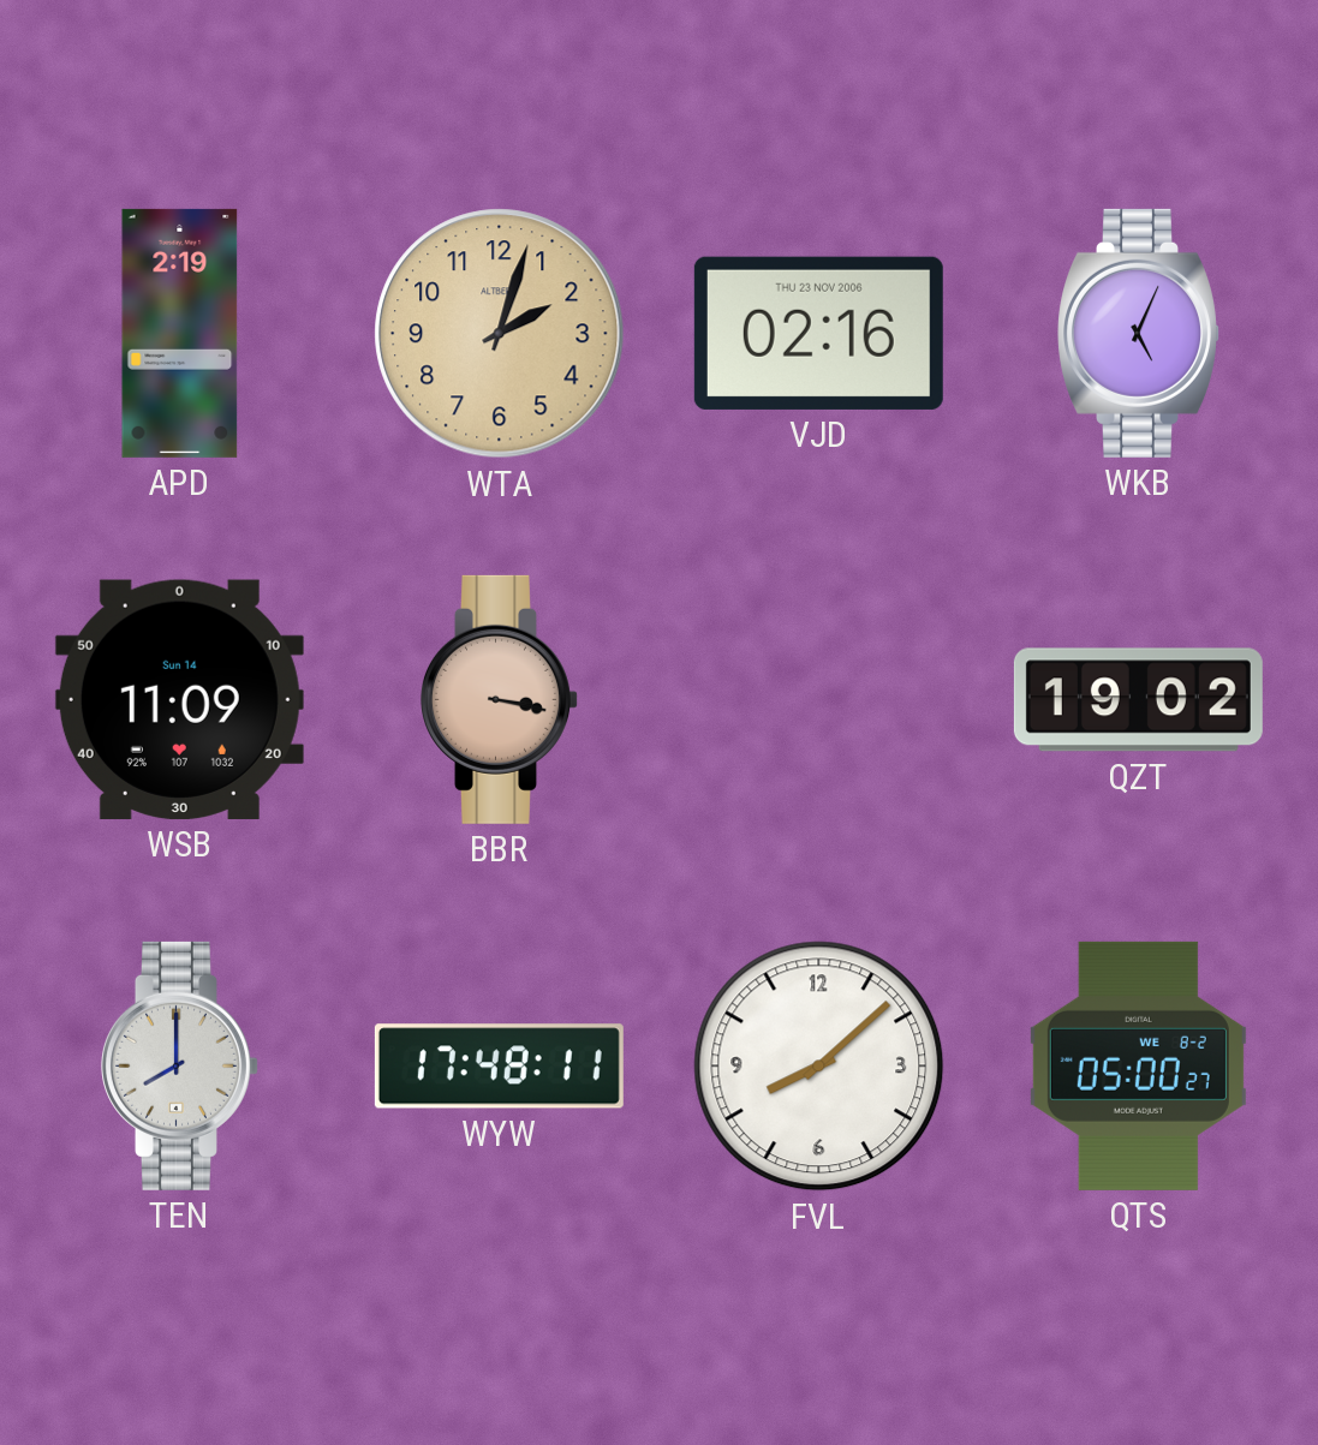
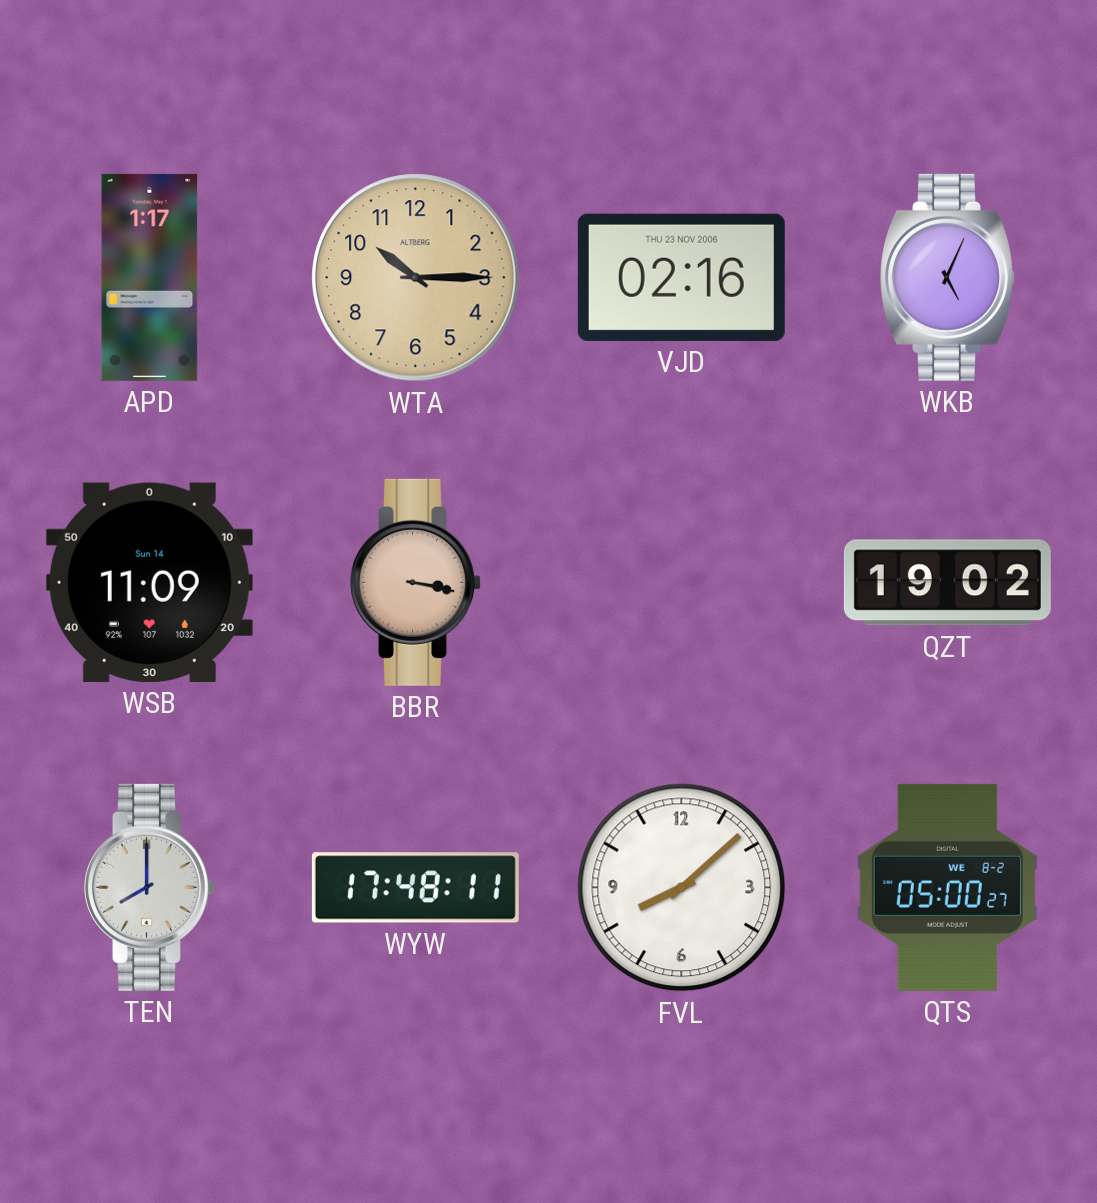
APD: 2:19 -> 1:17 (150, 277)
WTA: 2:03 -> 10:15 (416, 278)
